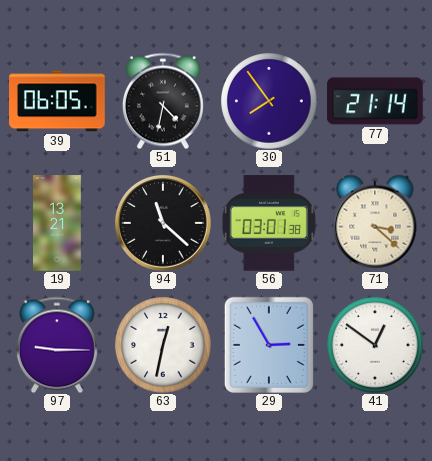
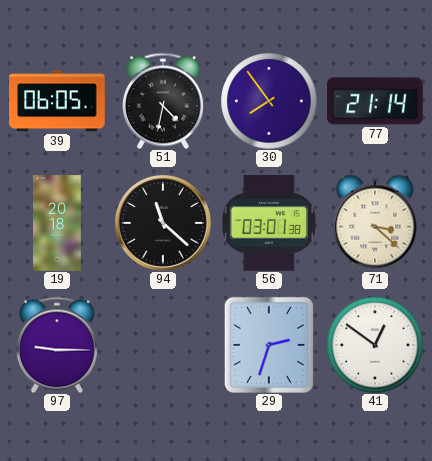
19: 13:21 -> 20:18 (58, 223)
63: 12:32 -> none (163, 345)
29: 2:55 -> 2:33 (269, 345)
